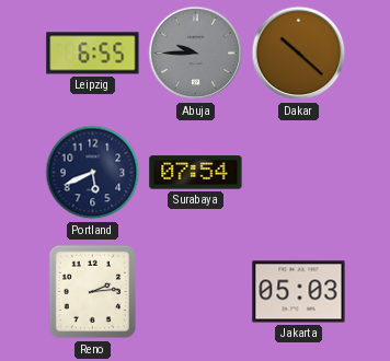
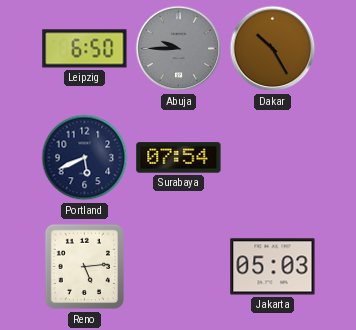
Leipzig: 6:55 -> 6:50 (85, 49)
Dakar: 10:22 -> 10:25 (273, 49)
Reno: 2:14 -> 5:14 (85, 267)
